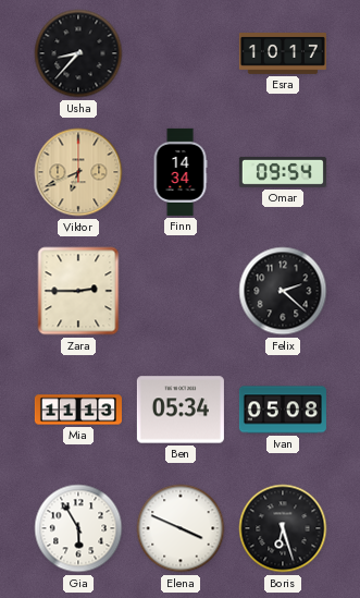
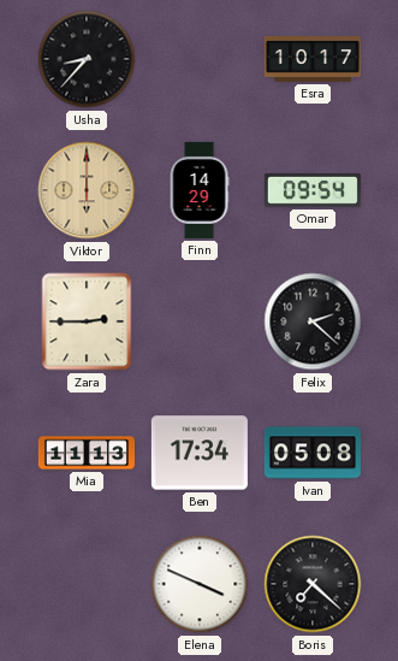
Viktor: 6:41 -> 6:00 (87, 190)
Finn: 14:34 -> 14:29 (200, 190)
Ben: 05:34 -> 17:34 (200, 453)
Gia: 5:55 -> none (78, 528)
Boris: 6:27 -> 7:22 (313, 584)
